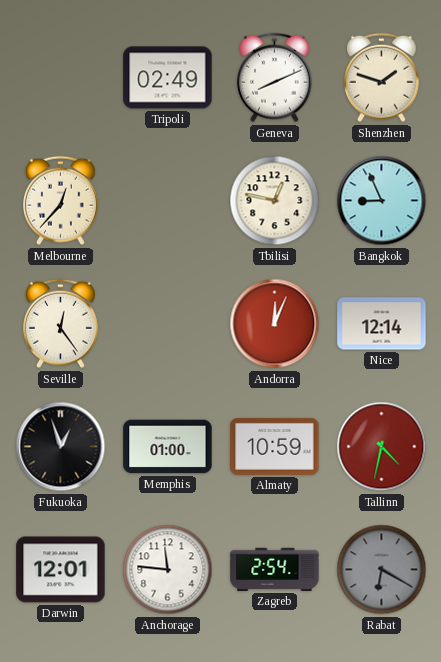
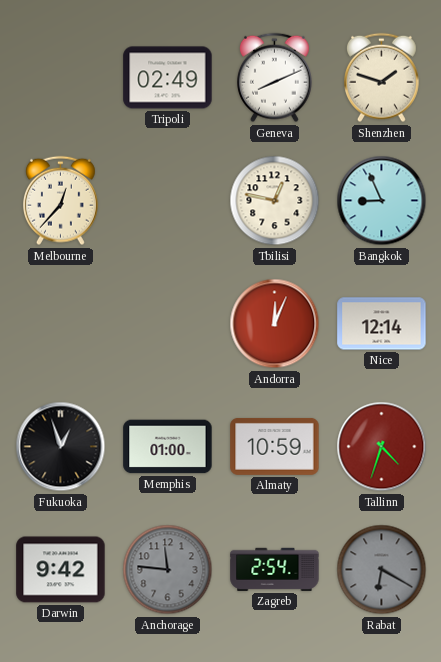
Seville: 12:24 -> none (61, 324)
Tallinn: 4:32 -> 4:33 (382, 447)
Darwin: 12:01 -> 9:42 (61, 570)
Anchorage dial: white -> grey (168, 570)
